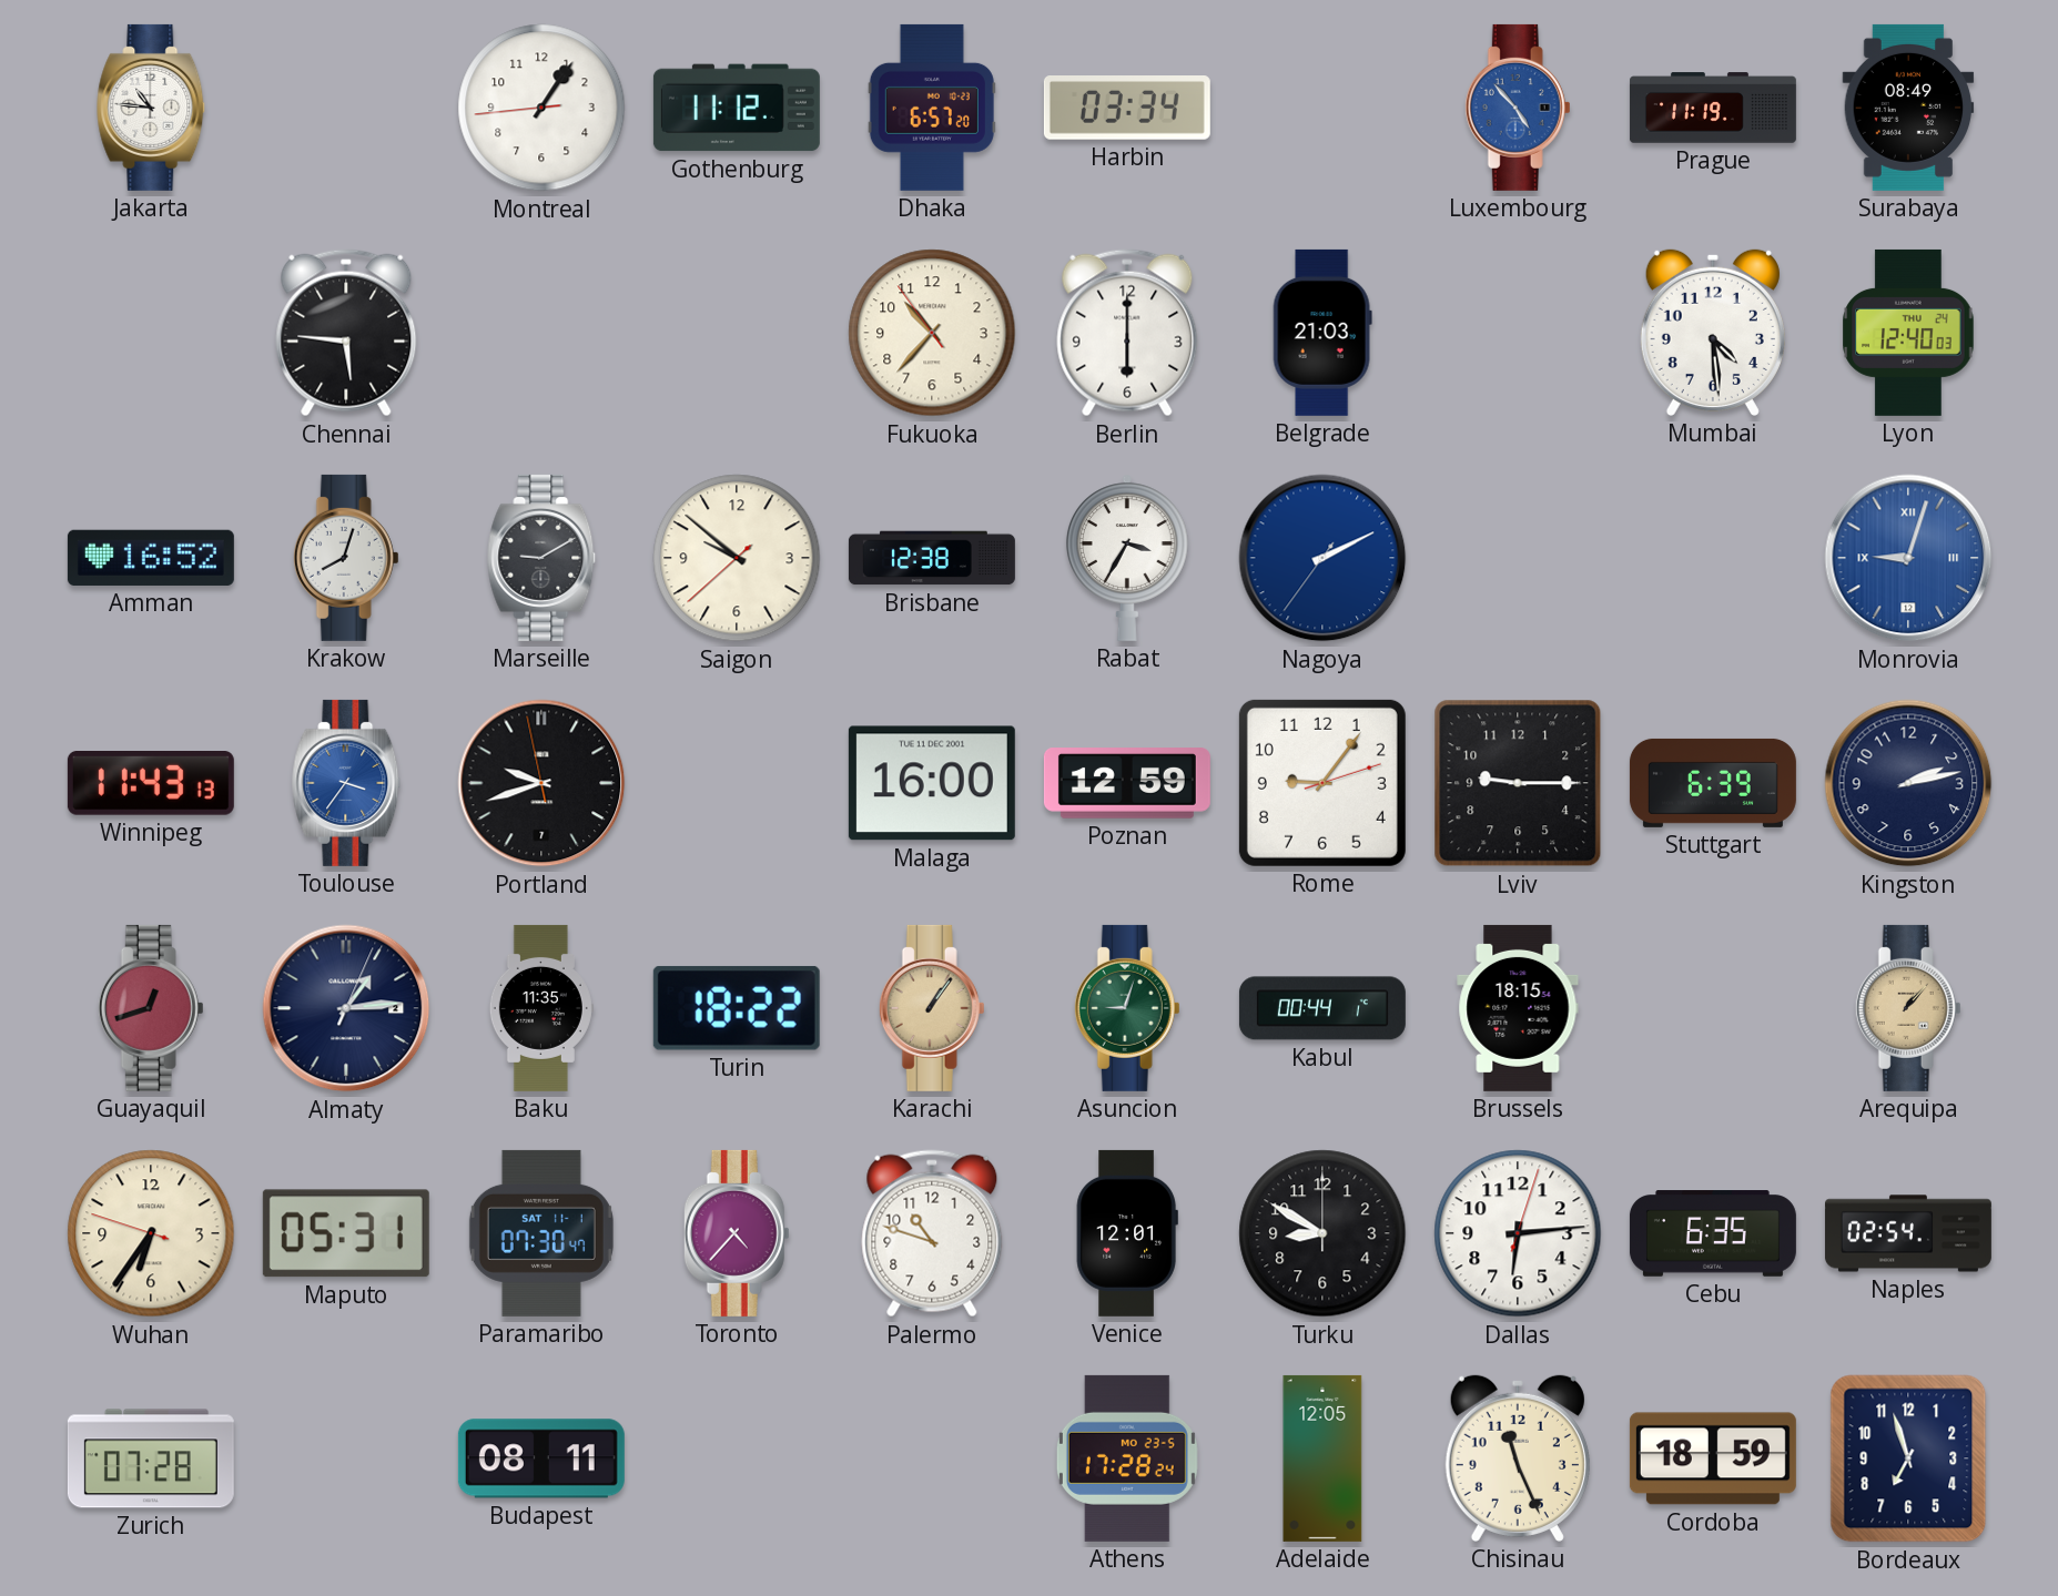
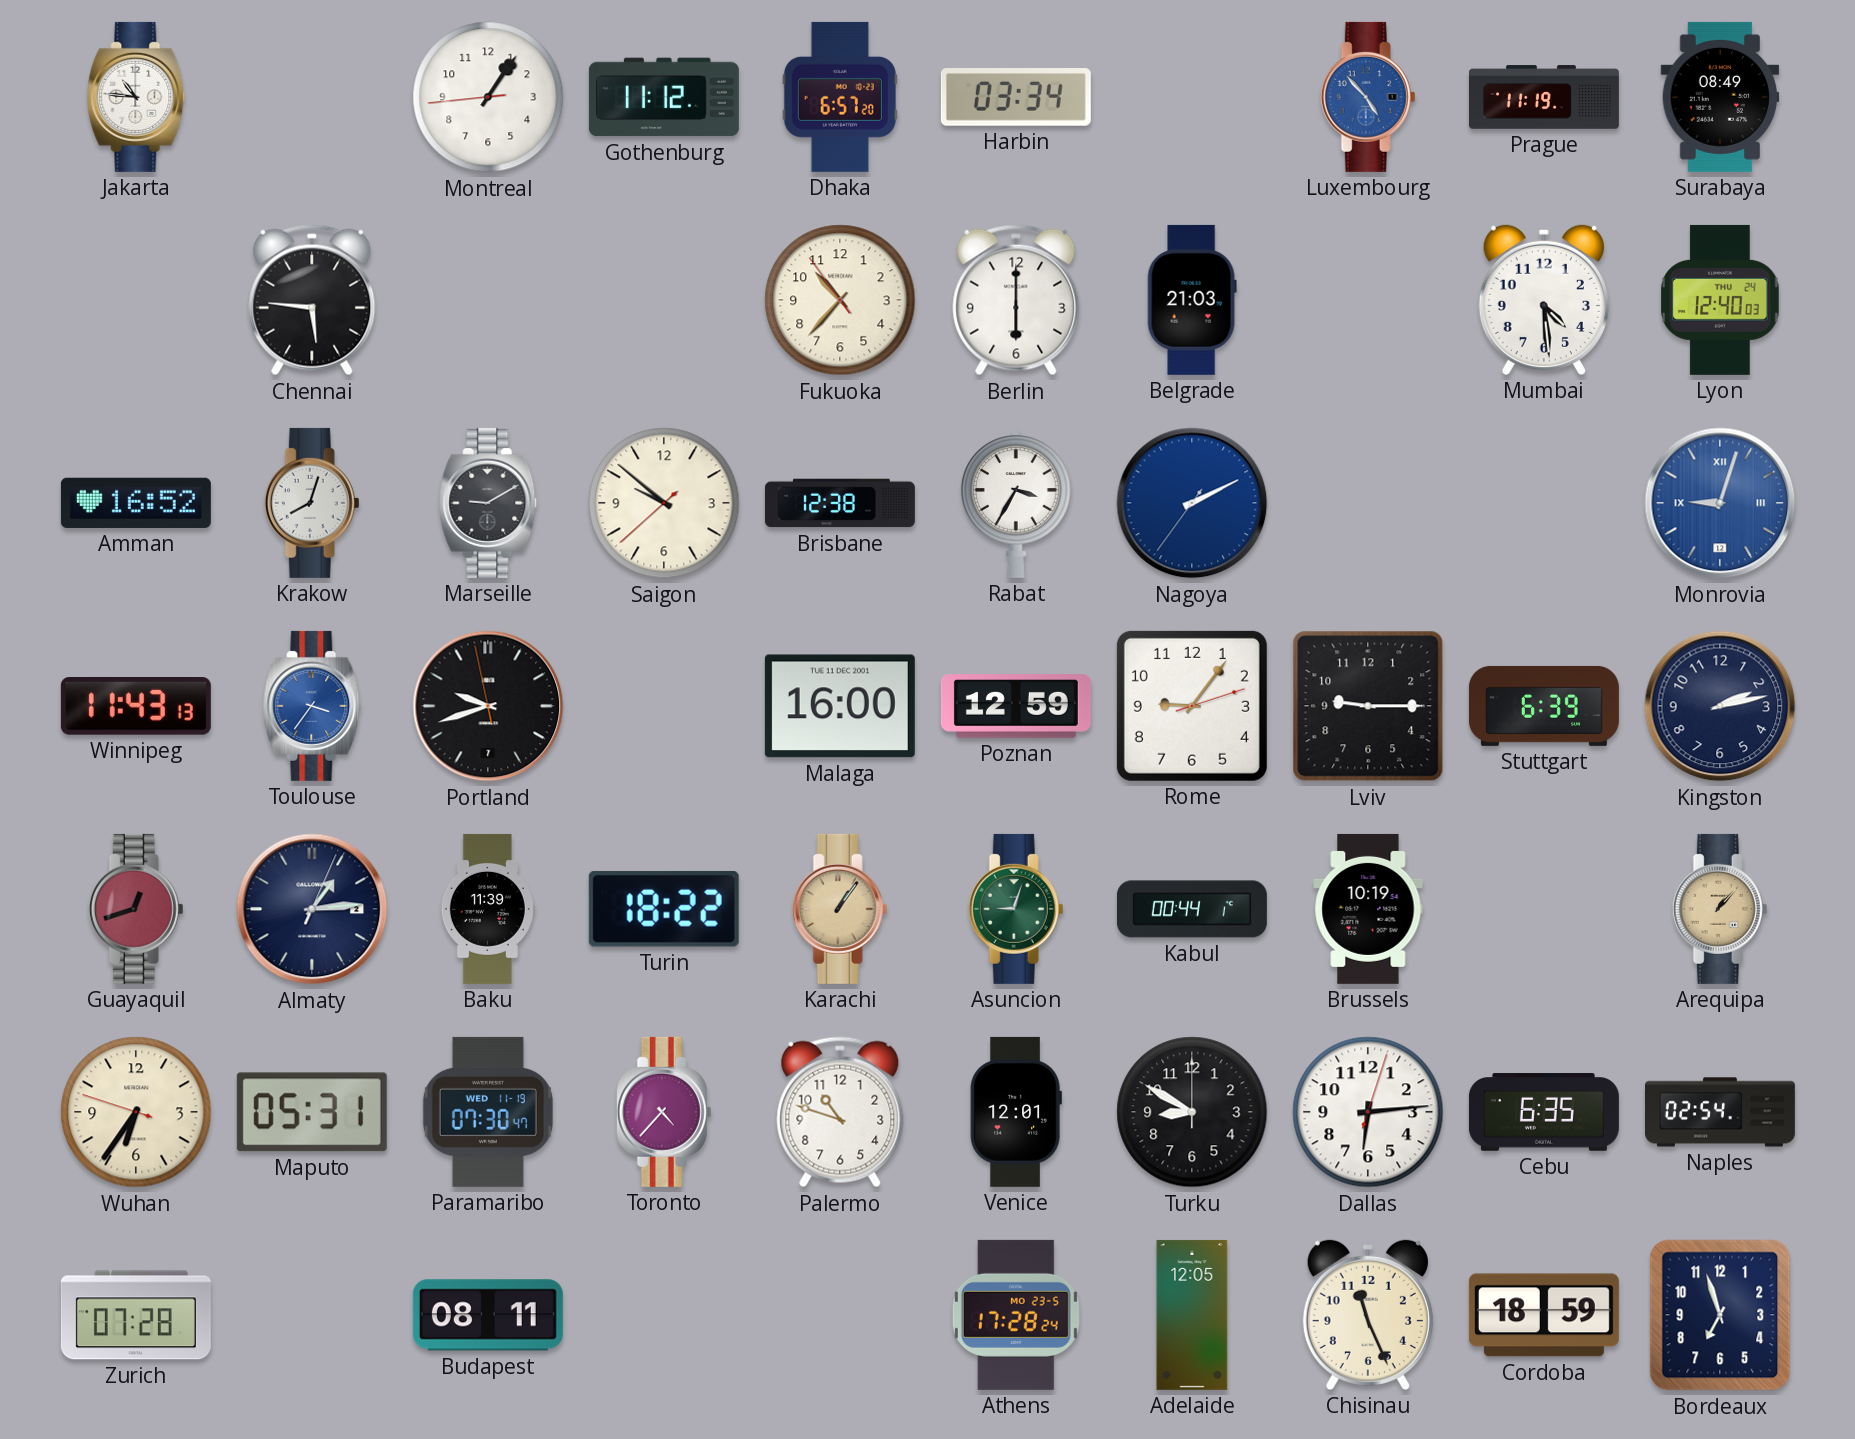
Baku: 11:35 -> 11:39 (488, 909)
Brussels: 18:15 -> 10:19 (1368, 909)
Paramaribo date: SAT 11-1 -> WED 11-19 (488, 1112)
